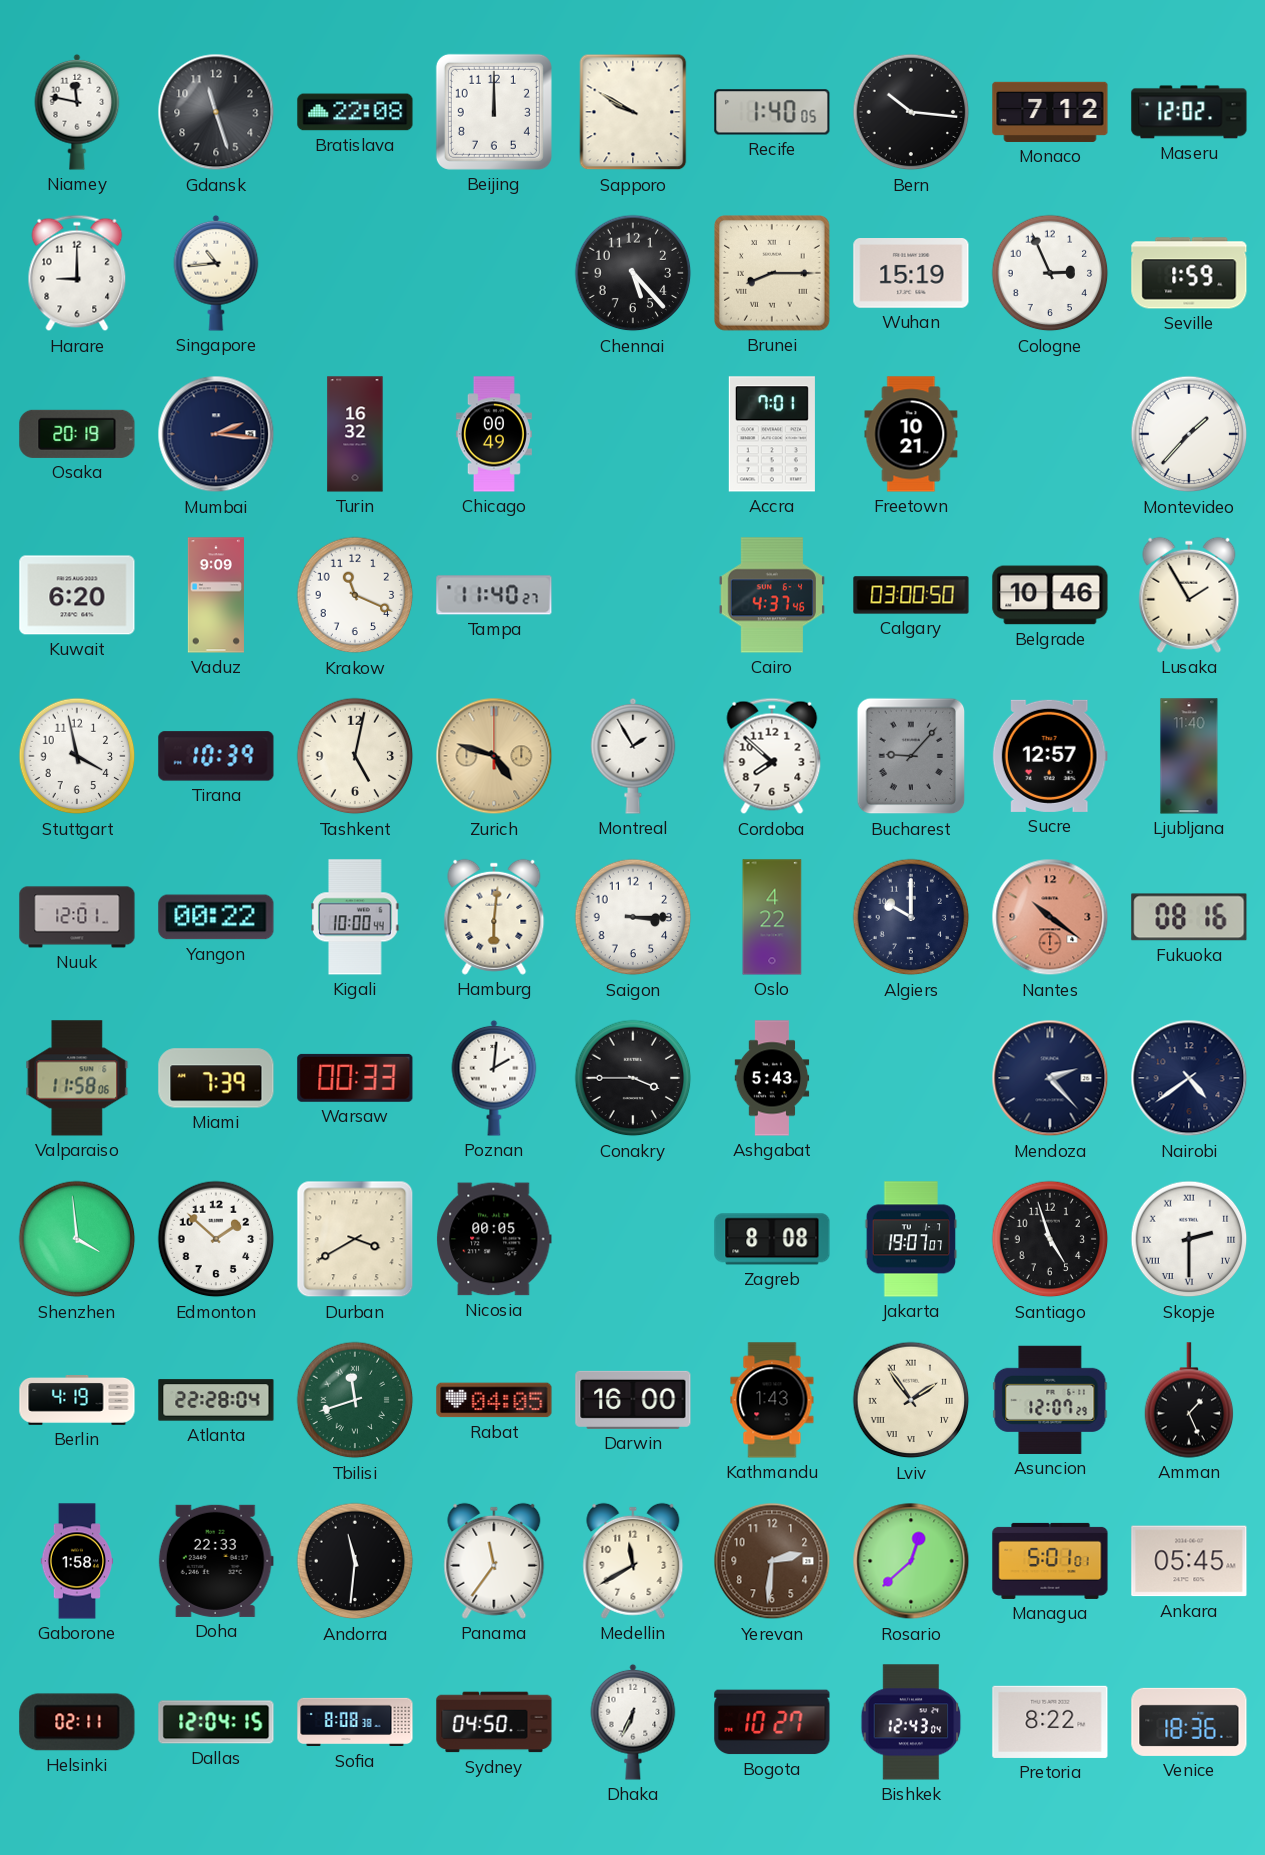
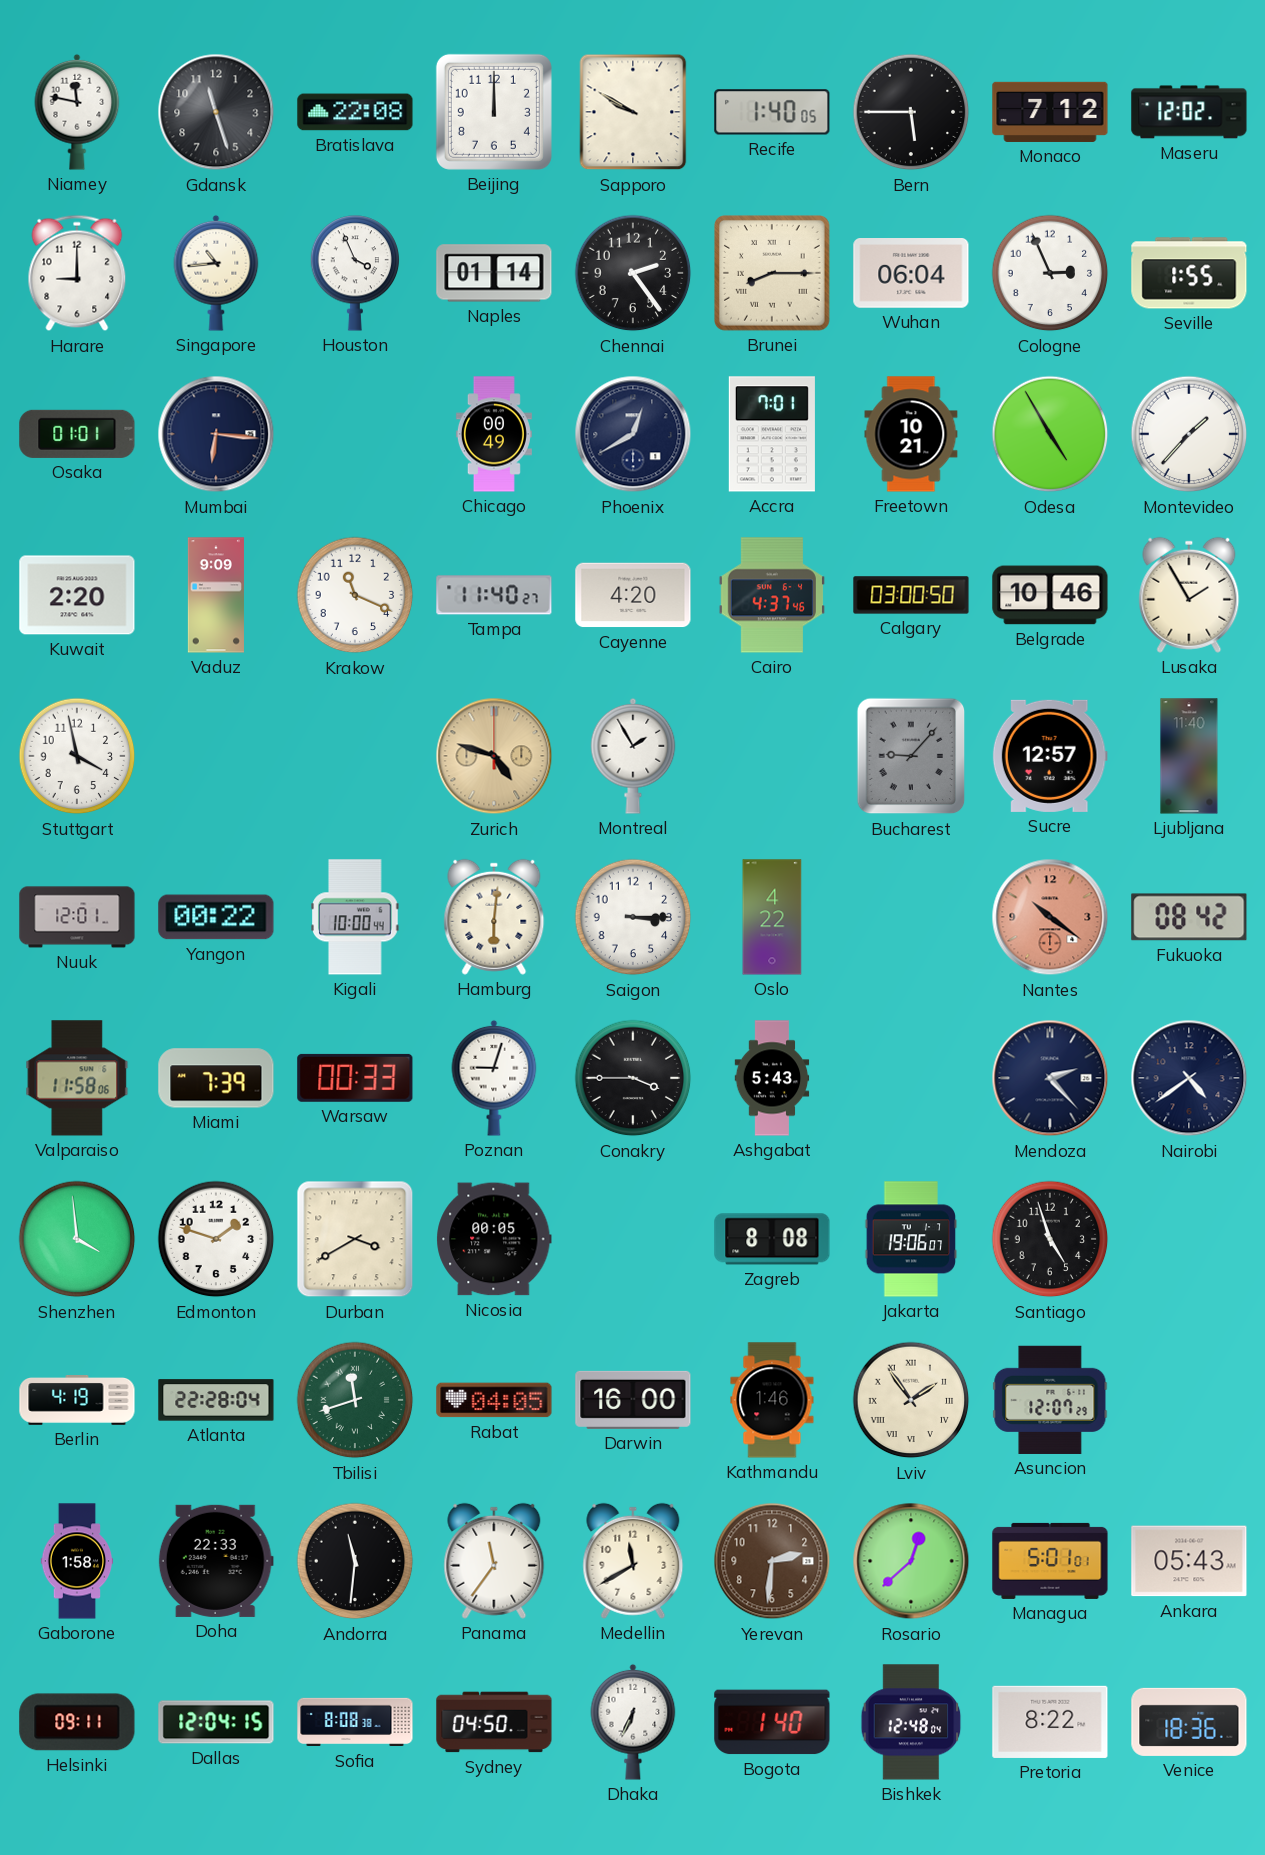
Bern: 10:16 -> 5:45 (911, 112)
Houston: none -> 3:56 (355, 273)
Naples: none -> 01:14 (494, 273)
Chennai: 5:23 -> 2:24 (633, 273)
Wuhan: 15:19 -> 06:04 (911, 274)
Seville: 1:59 -> 1:55 (1189, 273)
Osaka: 20:19 -> 01:01 (77, 434)
Mumbai: 2:16 -> 6:16 (216, 434)
Turin: 16:32 -> none (355, 434)
Phoenix: none -> 12:40 (633, 434)
Odesa: none -> 4:55 (1050, 434)
Kuwait: 6:20 -> 2:20 (77, 595)
Cayenne: none -> 4:20 (633, 595)
Tirana: 10:39 -> none (216, 756)
Tashkent: 5:02 -> none (355, 756)
Cordoba: 7:52 -> none (772, 756)
Algiers: 10:00 -> none (911, 917)
Fukuoka: 08:16 -> 08:42 (1189, 917)
Poznan: 2:01 -> 9:03 (494, 1078)
Edmonton: 1:52 -> 1:48 (216, 1239)
Jakarta: 19:07 -> 19:06 (911, 1239)
Skopje: 2:30 -> none (1189, 1239)
Kathmandu: 1:43 -> 1:46 (772, 1400)
Amman: 1:26 -> none (1189, 1400)
Ankara: 05:45 -> 05:43 (1189, 1561)
Helsinki: 02:11 -> 09:11 (77, 1722)
Bogota: 10:27 -> 1:40 (772, 1722)
Bishkek: 12:43 -> 12:48 (911, 1722)
